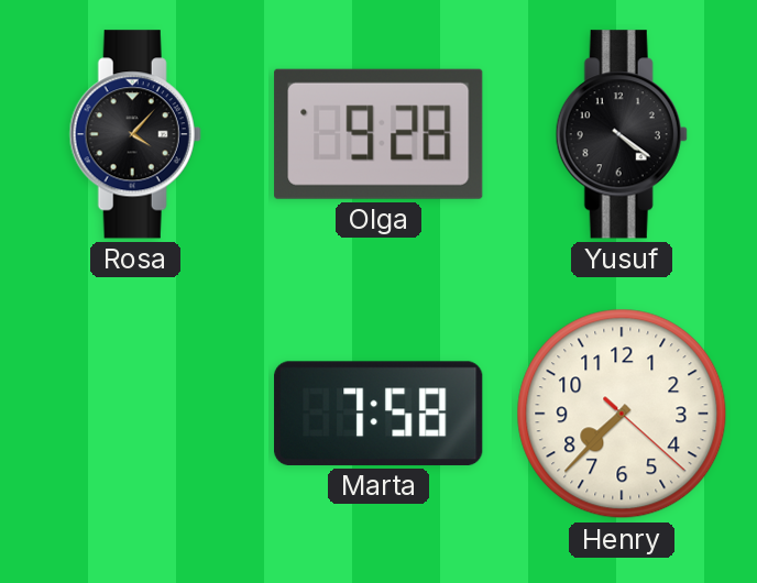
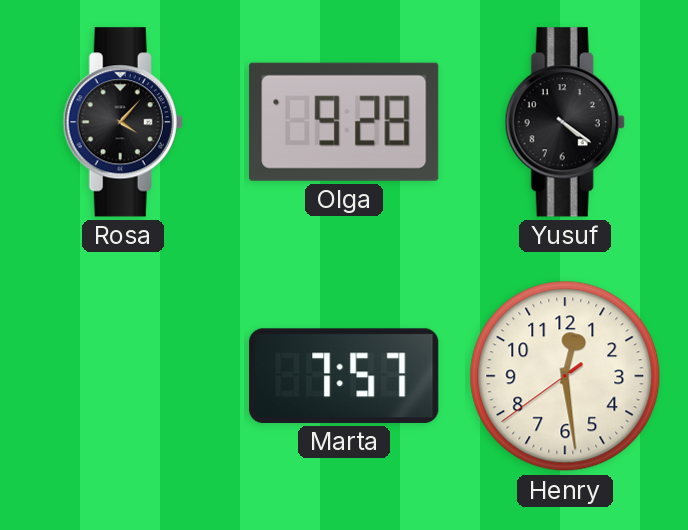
Marta: 7:58 -> 7:57 (344, 376)
Henry: 7:37 -> 12:28 (565, 376)
